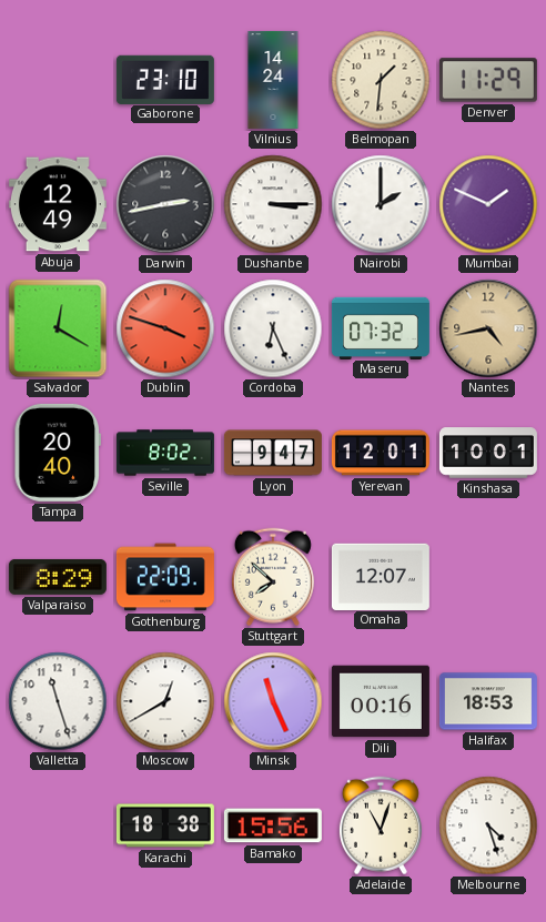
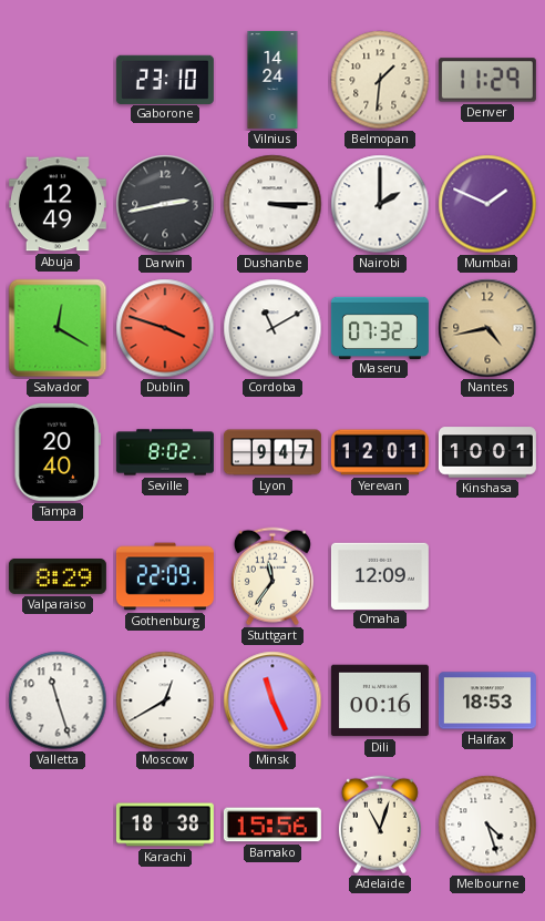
Cordoba: 6:26 -> 11:10 (272, 328)
Stuttgart: 7:52 -> 11:36 (272, 576)
Omaha: 12:07 -> 12:09 (380, 575)
